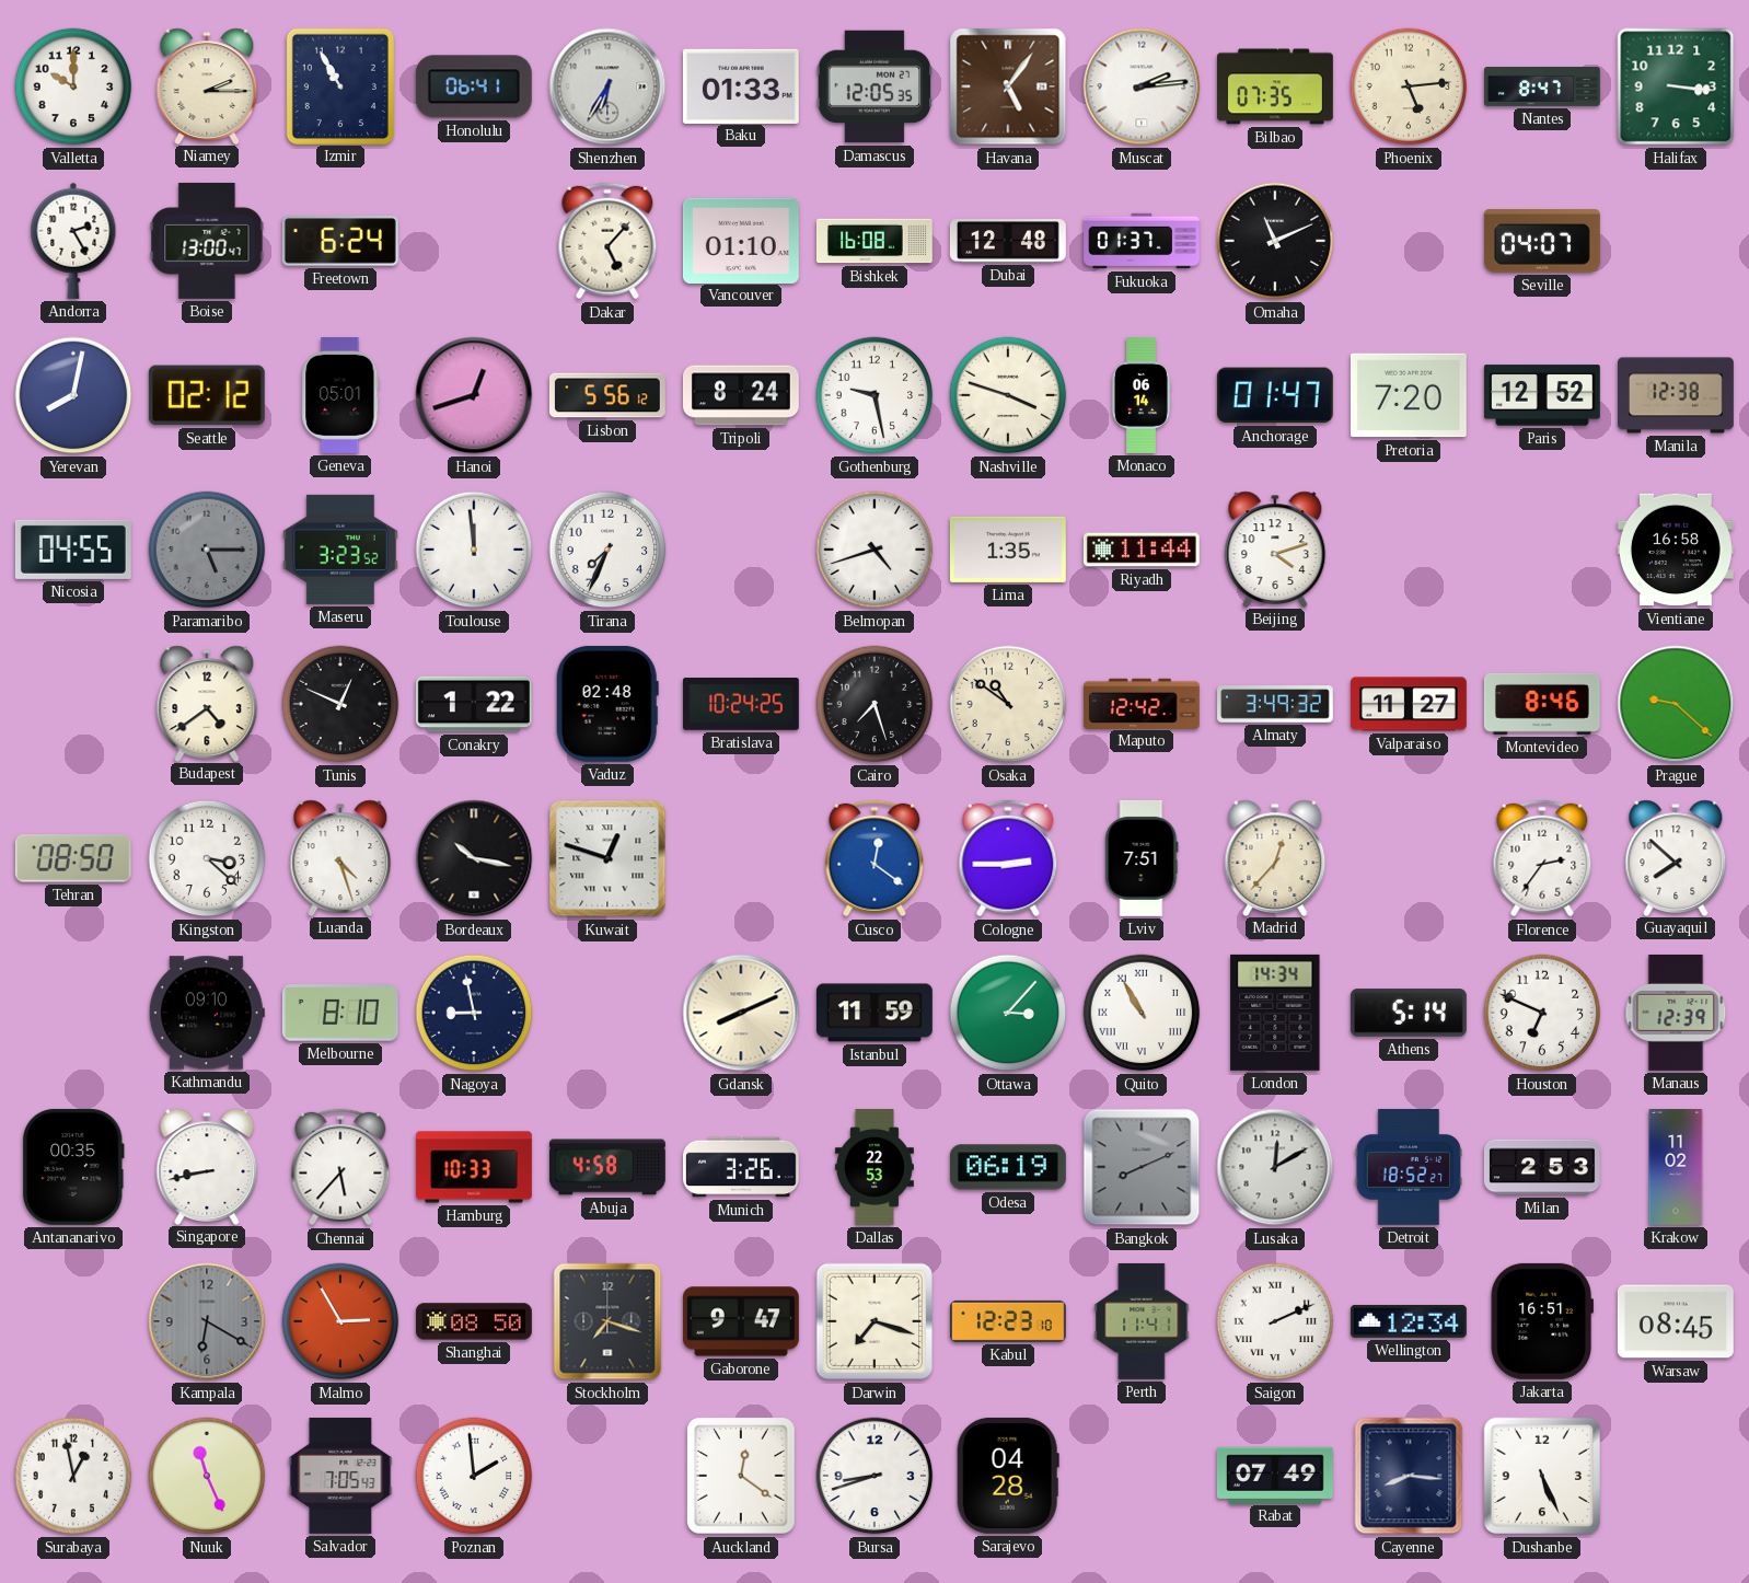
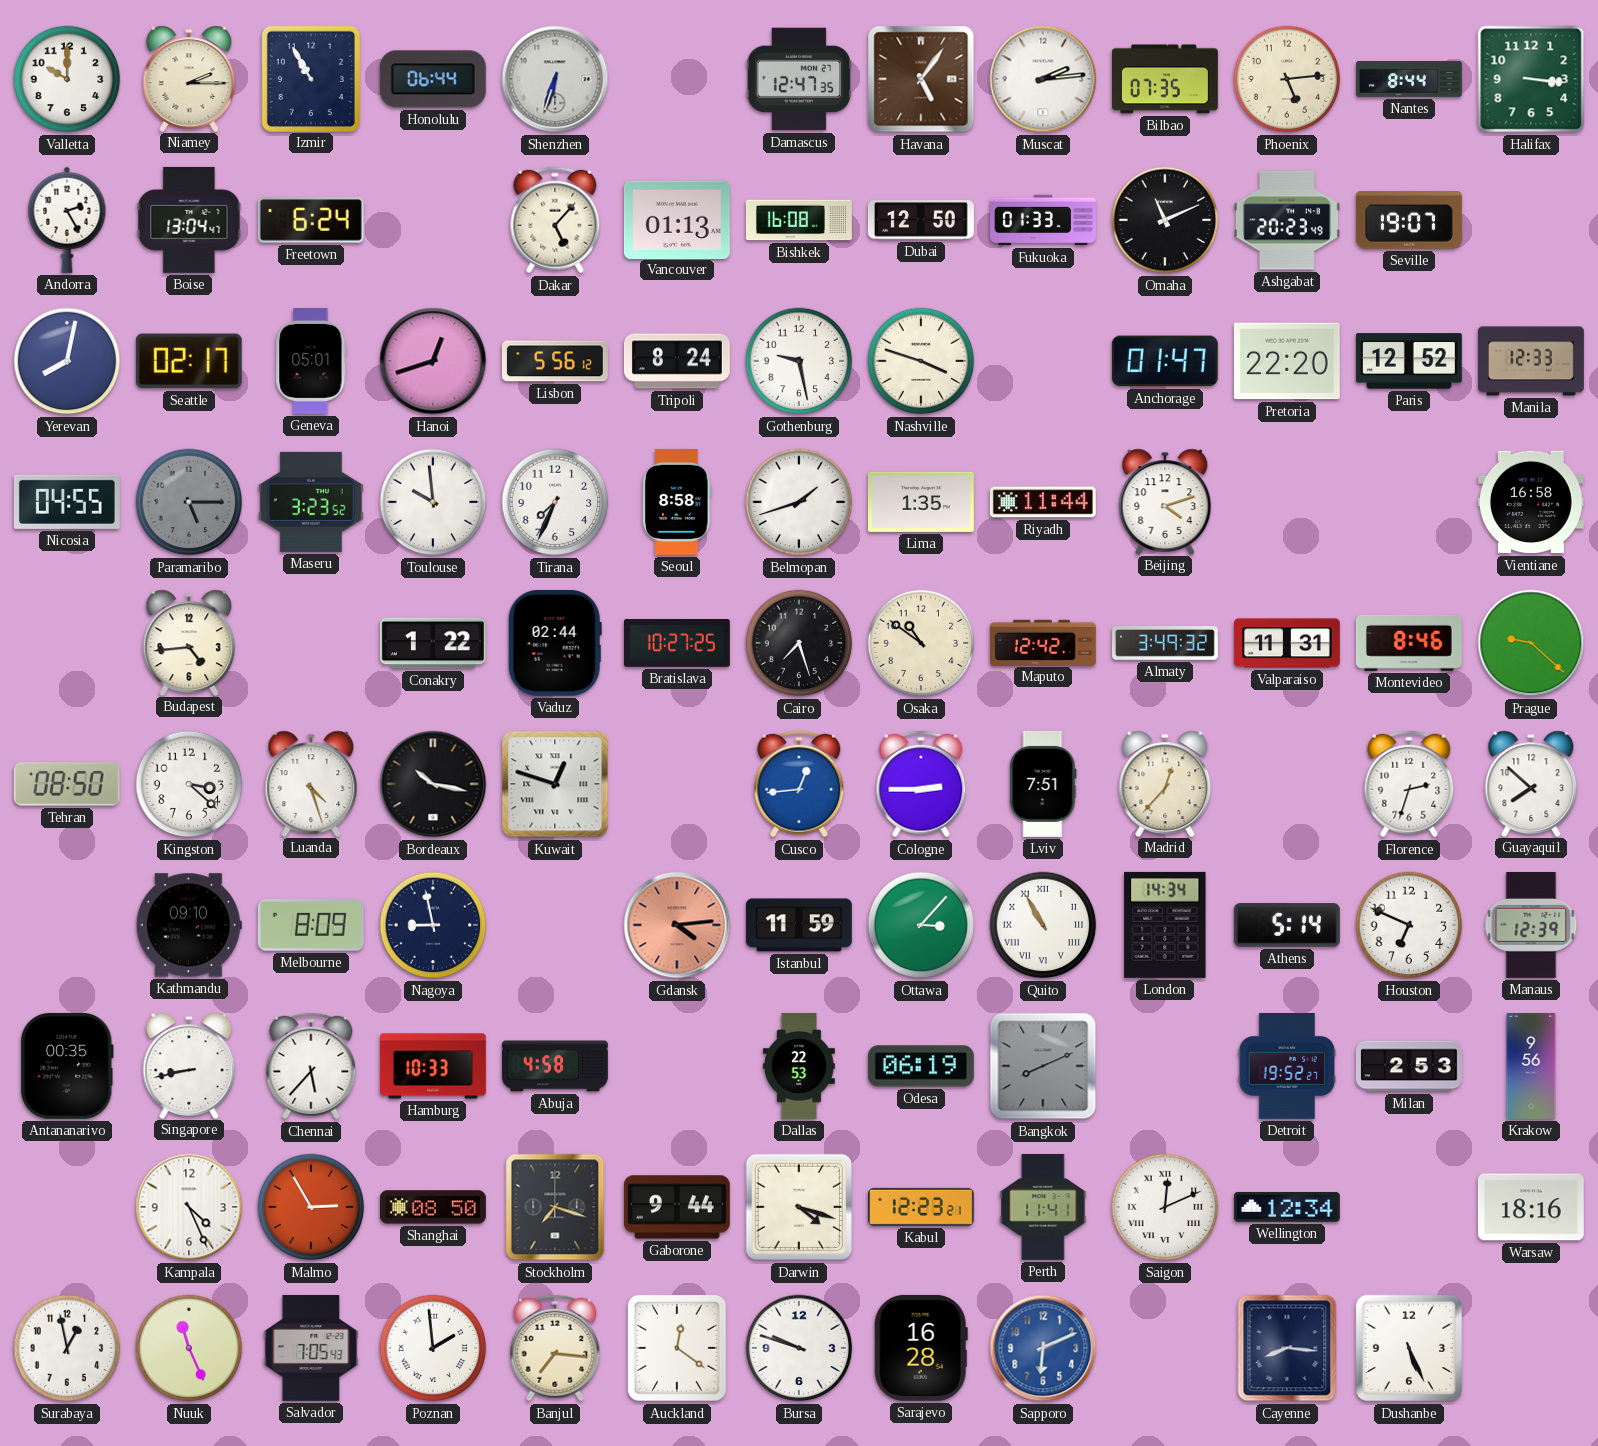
Honolulu: 06:41 -> 06:44 (433, 79)
Shenzhen: 6:35 -> 6:33 (555, 79)
Baku: 01:33 -> none (741, 85)
Damascus: 12:05 -> 12:47 (799, 79)
Nantes: 8:47 -> 8:44 (1410, 80)
Boise: 13:00 -> 13:04 (189, 220)
Vancouver: 01:10 -> 01:13 (677, 219)
Dubai: 12:48 -> 12:50 (921, 220)
Fukuoka: 01:37 -> 01:33 (1044, 220)
Ashgabat: none -> 20:23 (1287, 220)
Seville: 04:07 -> 19:07 (1409, 220)
Seattle: 02:12 -> 02:17 (189, 361)
Monaco: 06:14 -> none (1142, 396)
Pretoria: 7:20 -> 22:20 (1287, 361)
Manila: 12:38 -> 12:33 (1532, 361)
Toulouse: 11:59 -> 9:59 (433, 502)
Seoul: none -> 8:58 (677, 502)
Belmopan: 4:42 -> 1:42 (799, 502)
Budapest: 4:39 -> 4:44 (189, 642)
Tunis: 12:49 -> none (340, 704)
Vaduz: 02:48 -> 02:44 (555, 643)
Bratislava: 10:24 -> 10:27 (677, 644)
Valparaiso: 11:27 -> 11:31 (1287, 643)
Cusco: 12:21 -> 12:44 (799, 784)
Florence: 2:36 -> 2:33 (1409, 784)
Melbourne: 8:10 -> 8:09 (311, 926)
Gdansk: 8:11 -> 4:14 (677, 925)
Gdansk dial: cream -> salmon (677, 925)
Munich: 3:26 -> none (741, 1167)
Lusaka: 12:10 -> none (1275, 1167)
Detroit: 18:52 -> 19:52 (1286, 1066)
Krakow: 11:02 -> 9:56 (1531, 1067)
Kampala: 6:20 -> 4:26 (189, 1207)
Kampala dial: grey -> white (189, 1207)
Gaborone: 9:47 -> 9:44 (677, 1207)
Darwin: 7:18 -> 4:18 (799, 1207)
Kabul: 12:23:10 -> 12:23:21 (921, 1207)
Saigon: 2:11 -> 12:11 (1165, 1207)
Jakarta: 16:51 -> none (1541, 1321)
Warsaw: 08:45 -> 18:16 (1531, 1207)
Banjul: none -> 7:16 (555, 1348)
Bursa: 8:42 -> 9:48 (799, 1348)
Sarajevo: 04:28 -> 16:28 (921, 1348)
Sapporo: none -> 6:11 (1043, 1348)
Rabat: 07:49 -> none (1275, 1475)
